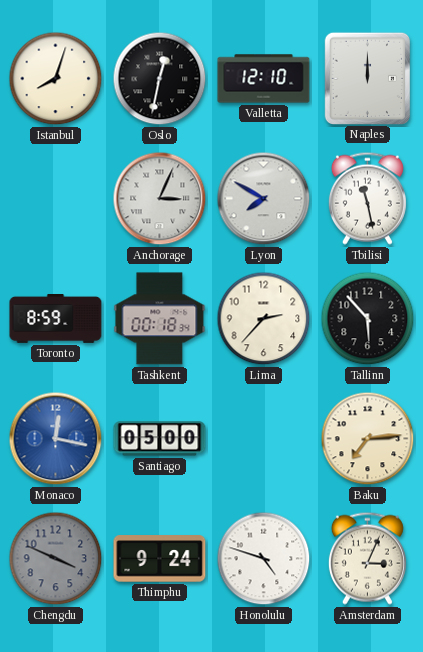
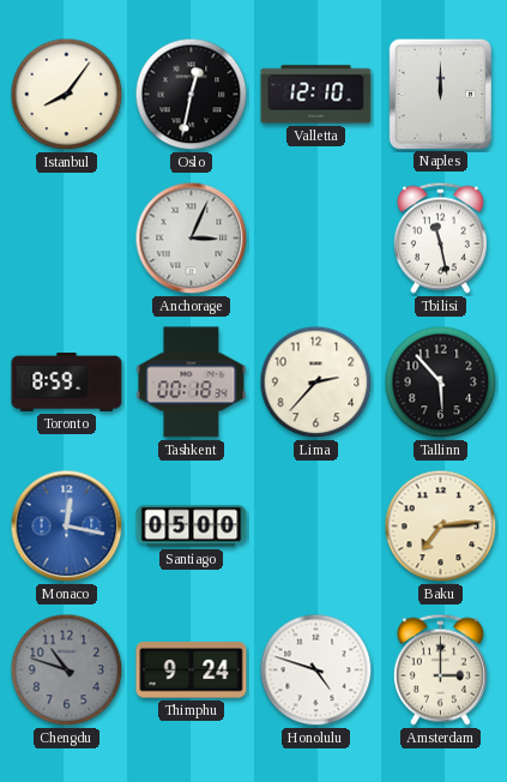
Istanbul: 8:03 -> 8:06 (67, 95)
Lyon: 7:50 -> none (264, 199)
Chengdu: 3:49 -> 10:48 (67, 670)
Amsterdam: 3:04 -> 3:00 (440, 669)
